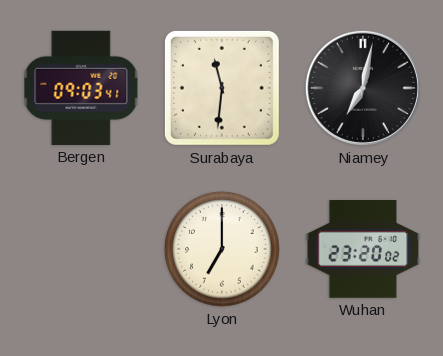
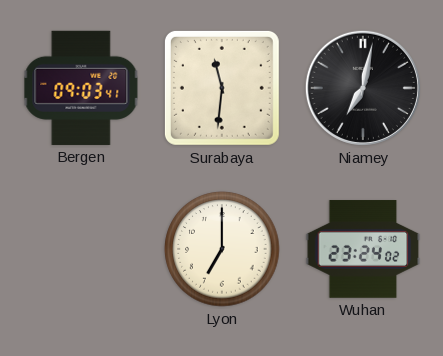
Wuhan: 23:20 -> 23:24 (363, 249)
